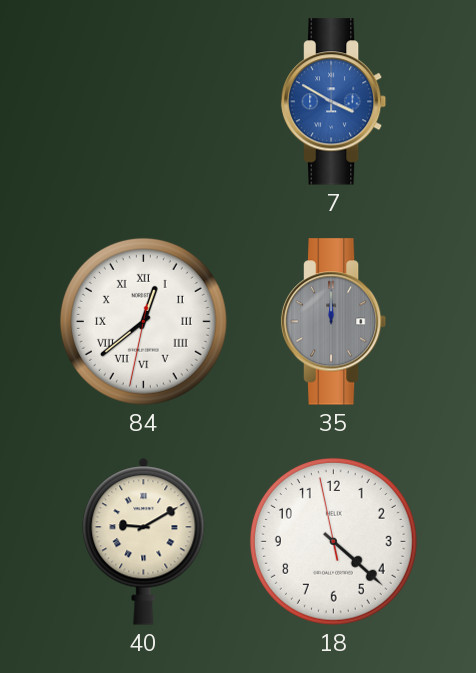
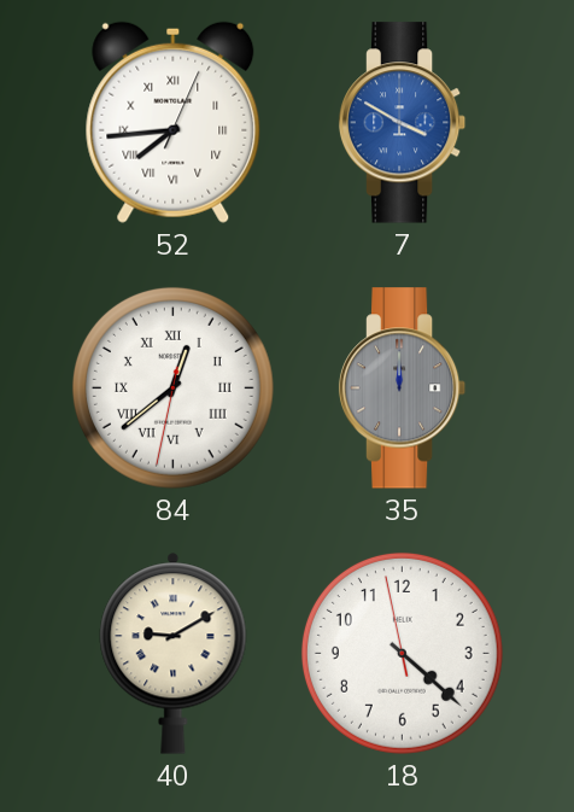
52: none -> 7:44 (174, 122)
